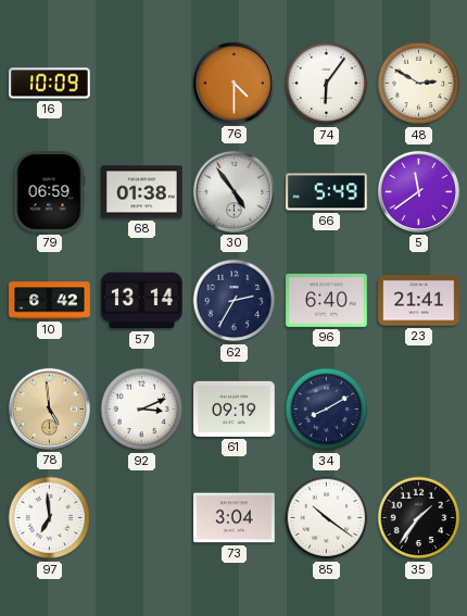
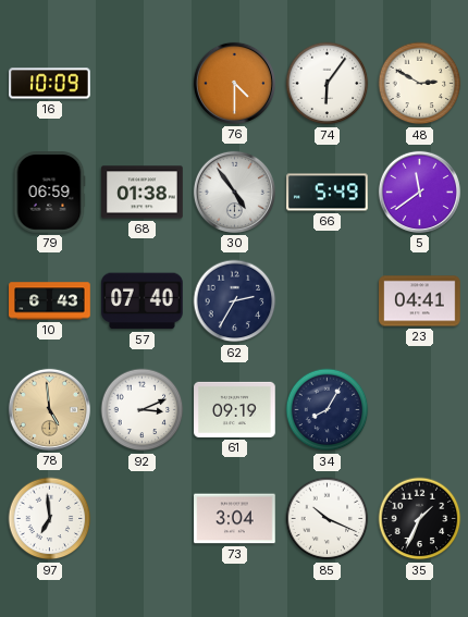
10: 6:42 -> 6:43 (50, 301)
57: 13:14 -> 07:40 (143, 301)
96: 6:40 -> none (327, 300)
23: 21:41 -> 04:41 (420, 301)
34: 8:10 -> 8:05 (328, 410)
85: 10:21 -> 10:19 (328, 519)
35: 1:36 -> 1:34 (420, 519)
